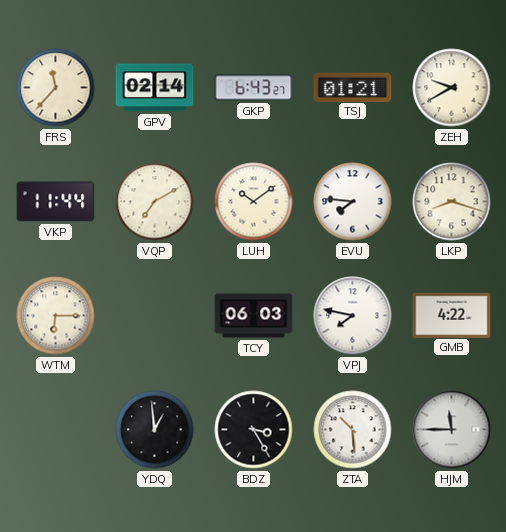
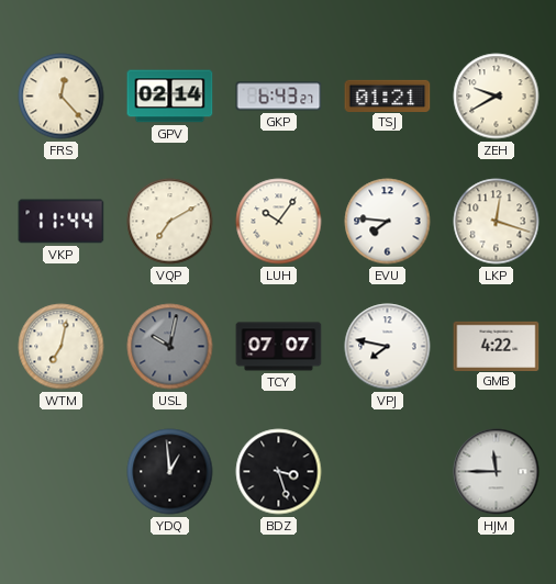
FRS: 11:37 -> 12:23 (62, 97)
LUH: 10:09 -> 10:06 (279, 222)
LKP: 8:18 -> 12:18 (497, 222)
WTM: 6:15 -> 7:02 (62, 347)
USL: none -> 10:02 (170, 347)
TCY: 06:03 -> 07:07 (279, 347)
BDZ: 3:25 -> 3:27 (279, 472)
ZTA: 10:29 -> none (353, 430)
